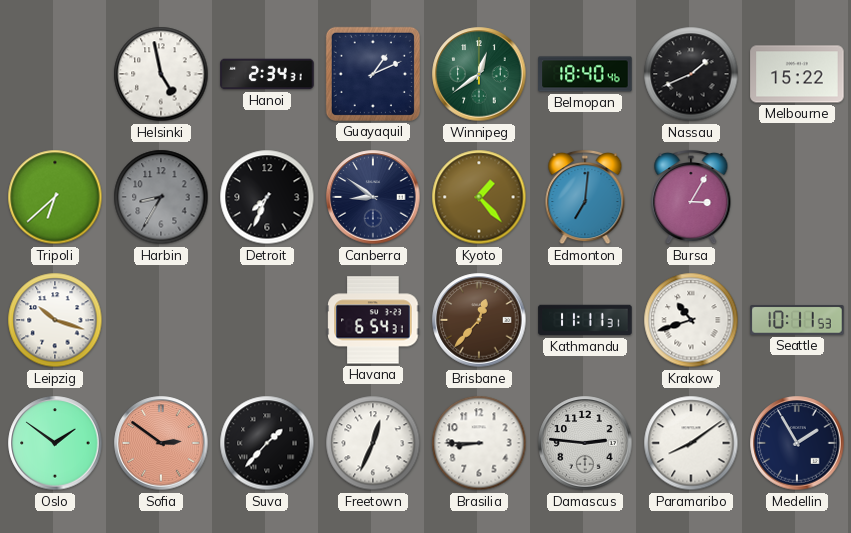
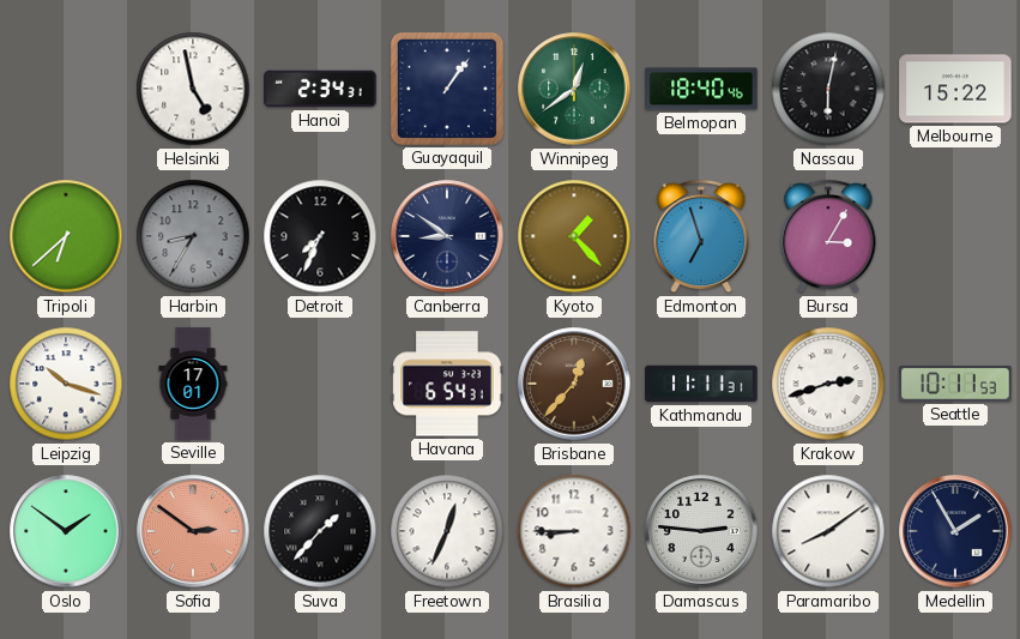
Guayaquil: 1:11 -> 1:06 (447, 89)
Nassau: 1:41 -> 6:02 (828, 89)
Edmonton: 7:01 -> 6:57 (701, 236)
Seville: none -> 17:01 (193, 384)
Krakow: 10:42 -> 2:42 (828, 384)
